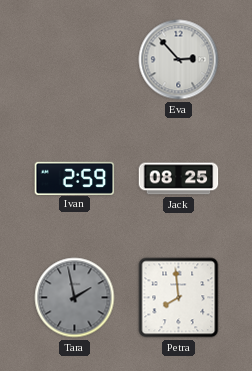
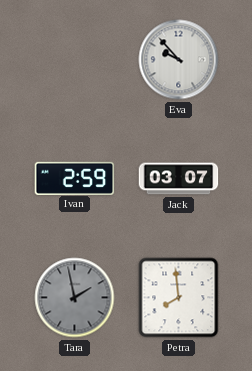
Eva: 2:53 -> 9:53 (179, 60)
Jack: 08:25 -> 03:07 (179, 179)
